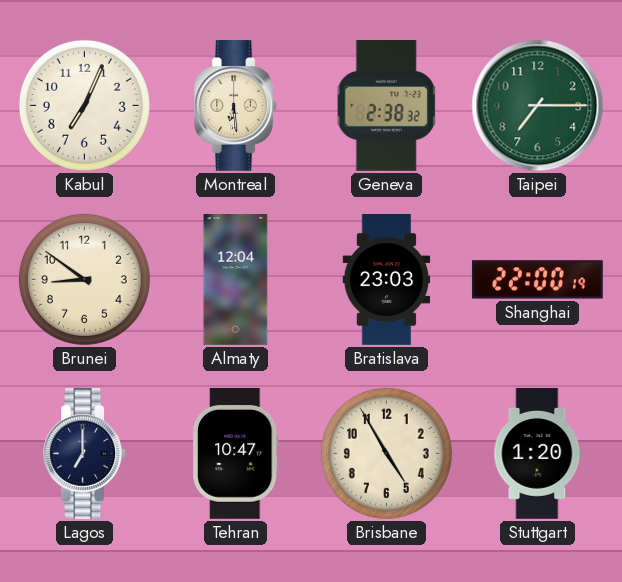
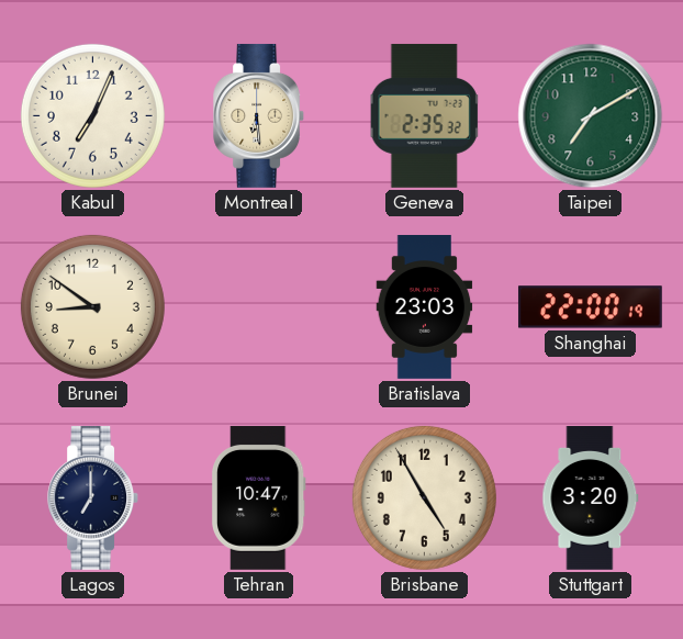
Geneva: 2:38 -> 2:35 (424, 115)
Taipei: 7:15 -> 7:10 (591, 116)
Almaty: 12:04 -> none (236, 280)
Stuttgart: 1:20 -> 3:20 (591, 498)
